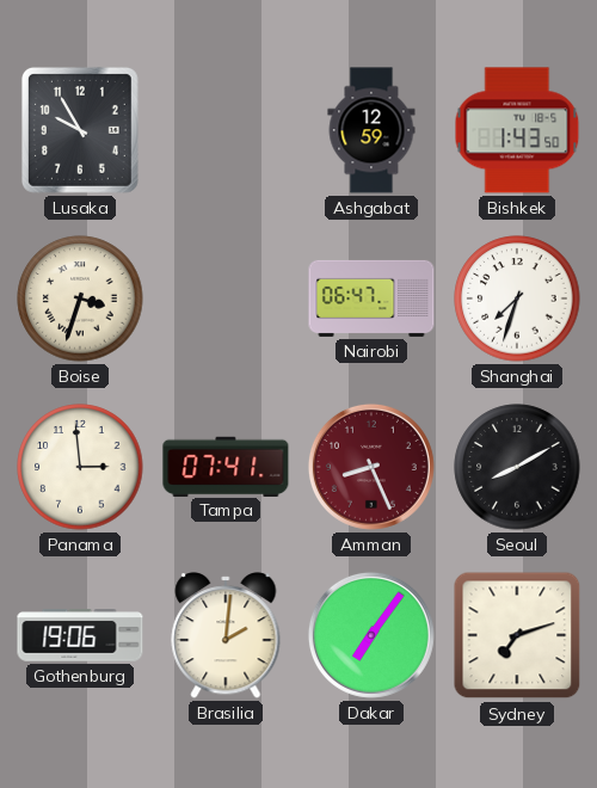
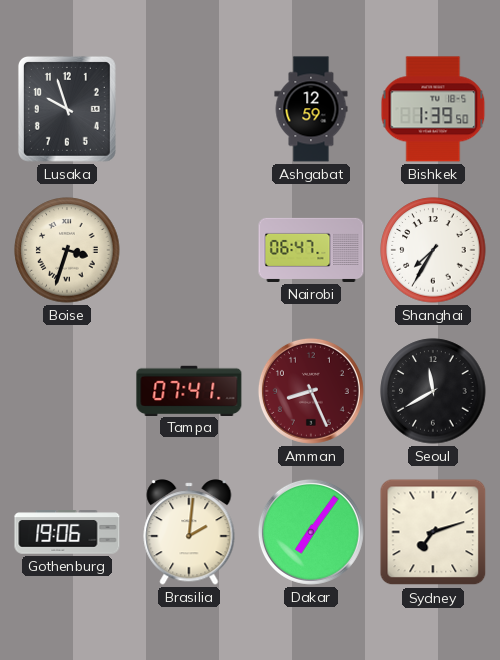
Lusaka: 9:55 -> 9:57 (67, 109)
Bishkek: 1:43 -> 1:39 (433, 109)
Shanghai: 7:33 -> 7:35 (433, 250)
Panama: 2:59 -> none (80, 467)
Seoul: 8:10 -> 11:40 (433, 391)
